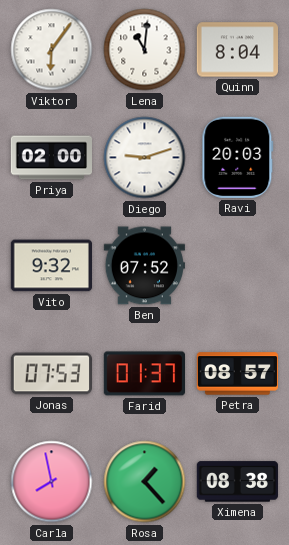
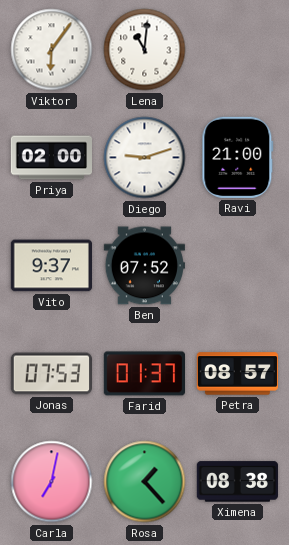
Quinn: 8:04 -> none (237, 50)
Ravi: 20:03 -> 21:00 (238, 157)
Vito: 9:32 -> 9:37 (51, 266)
Carla: 7:58 -> 7:02 (52, 482)
